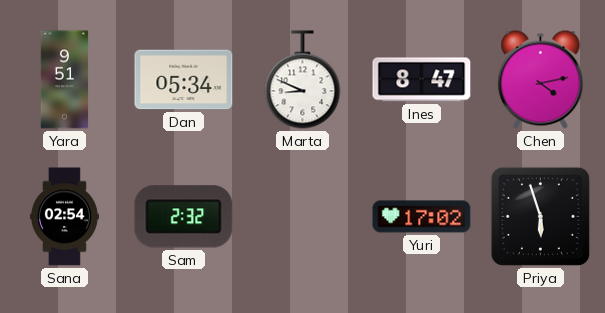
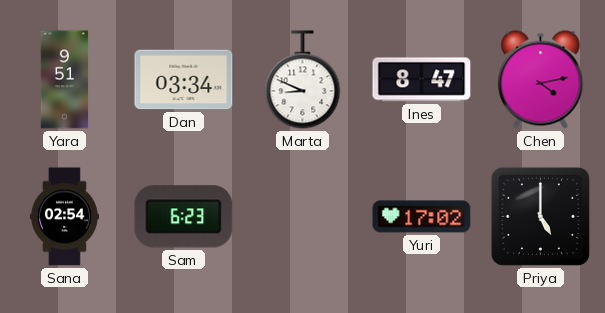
Dan: 05:34 -> 03:34 (184, 80)
Sam: 2:32 -> 6:23 (184, 217)
Priya: 5:57 -> 5:00 (540, 216)
